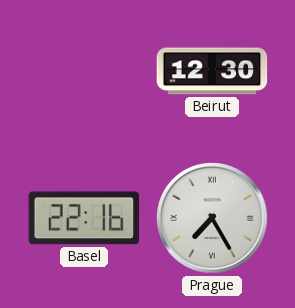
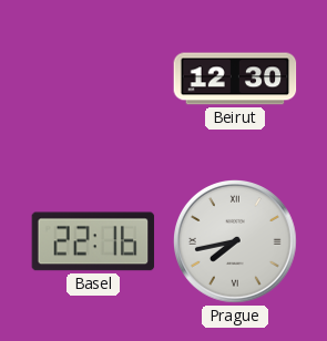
Prague: 7:25 -> 7:43 (236, 242)
